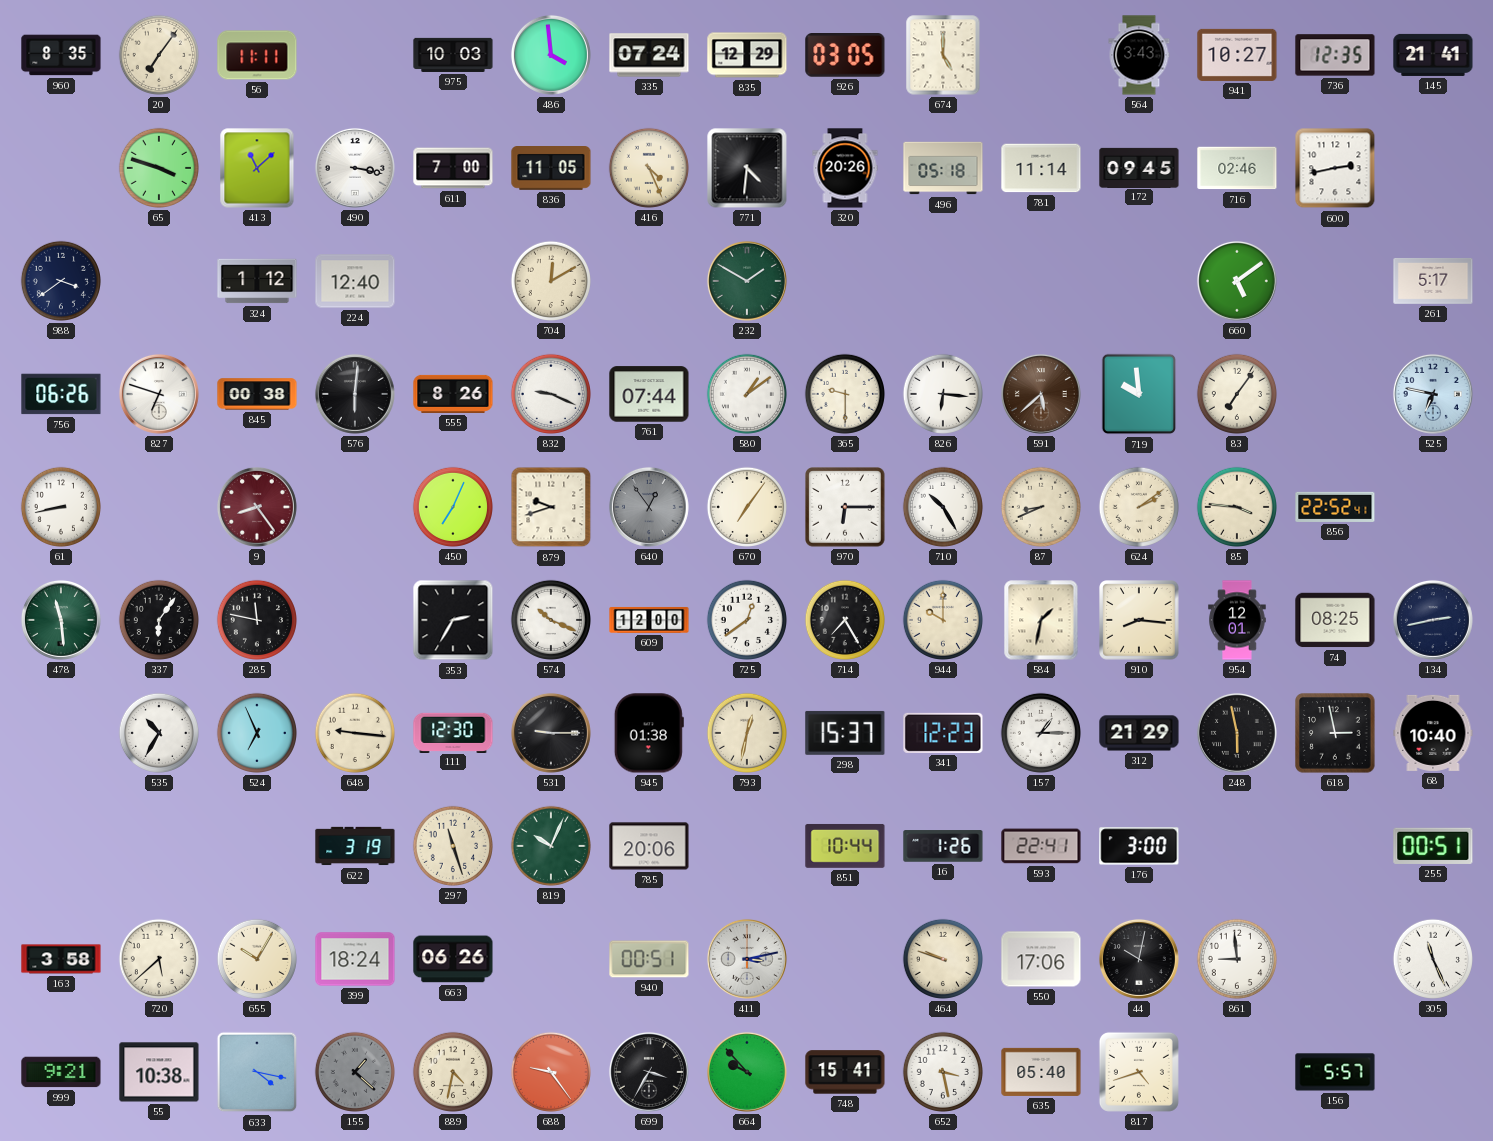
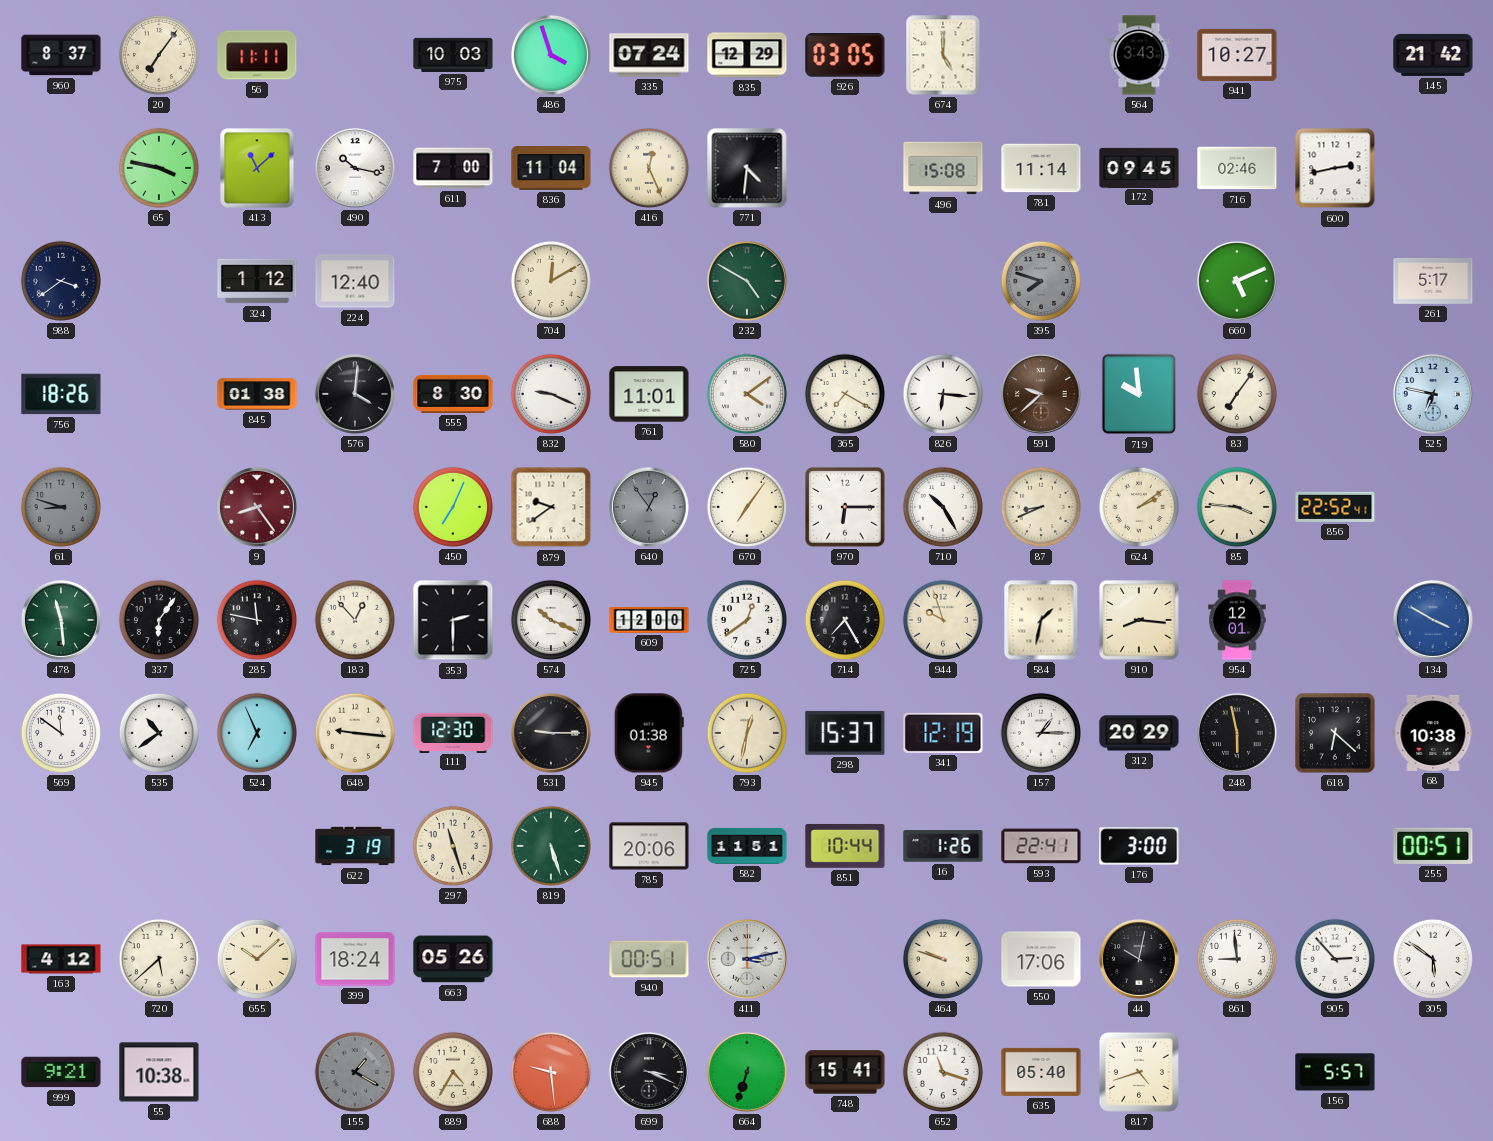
960: 8:35 -> 8:37 (61, 55)
486: 3:59 -> 3:57 (551, 55)
736: 12:35 -> none (1335, 55)
145: 21:41 -> 21:42 (1433, 55)
65: 3:48 -> 3:47 (159, 168)
490: 3:17 -> 10:17 (355, 168)
836: 11:05 -> 11:04 (551, 169)
416: 4:26 -> 12:26 (649, 168)
320: 20:26 -> none (845, 168)
496: 05:18 -> 15:08 (943, 168)
232: 1:50 -> 4:50 (747, 281)
395: none -> 7:48 (1041, 281)
660: 5:09 -> 5:11 (1237, 281)
756: 06:26 -> 18:26 (61, 394)
827: 6:48 -> none (159, 394)
845: 00:38 -> 01:38 (257, 394)
576: 6:01 -> 4:01 (355, 394)
555: 8:26 -> 8:30 (453, 394)
761: 07:44 -> 11:01 (649, 394)
580: 1:09 -> 4:09 (747, 394)
365: 9:30 -> 7:20 (845, 394)
591: 5:38 -> 9:38 (1041, 394)
61: 8:43 -> 8:48 (61, 507)
61 dial: white -> grey (61, 507)
879: 9:42 -> 9:39 (551, 507)
183: none -> 12:53 (355, 620)
353: 2:35 -> 2:30 (453, 620)
944: 10:00 -> 9:57 (943, 620)
74: 08:25 -> none (1335, 620)
134: 2:43 -> 3:50 (1433, 620)
134 dial: navy -> blue (1433, 620)
569: none -> 11:51 (61, 733)
535: 10:35 -> 10:39 (159, 733)
341: 12:23 -> 12:19 (943, 733)
312: 21:29 -> 20:29 (1139, 733)
618: 2:58 -> 6:22 (1335, 733)
68: 10:40 -> 10:38 (1433, 733)
819: 10:04 -> 5:27 (551, 846)
582: none -> 11:51 (747, 846)
163: 3:58 -> 4:12 (61, 959)
655: 10:05 -> 10:08 (257, 959)
663: 06:26 -> 05:26 (453, 959)
905: none -> 2:53 (1335, 959)
305: 11:26 -> 5:51 (1433, 959)
633: 4:17 -> none (257, 1072)
155: 1:22 -> 1:20 (355, 1072)
889: 4:32 -> 4:35 (453, 1072)
688: 9:24 -> 9:29 (551, 1072)
699: 3:35 -> 3:19 (649, 1072)
664: 9:53 -> 6:33 (747, 1072)
652: 3:28 -> 11:18 (943, 1072)
